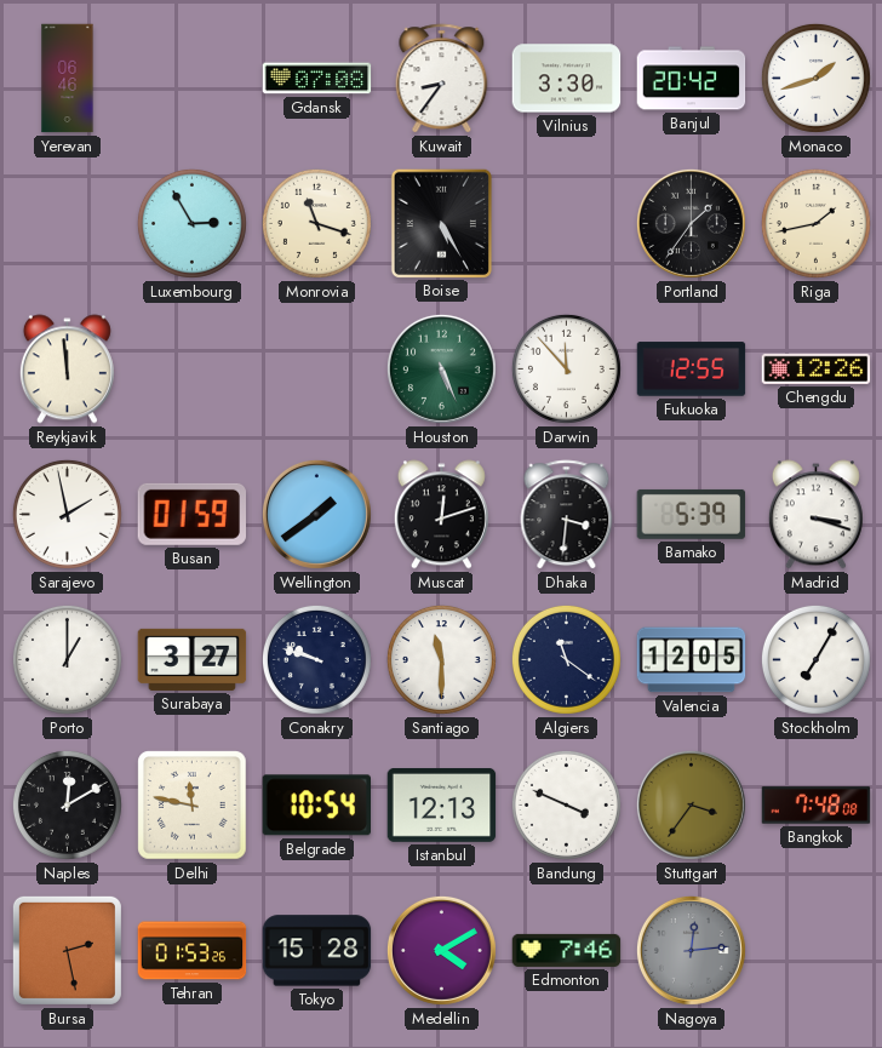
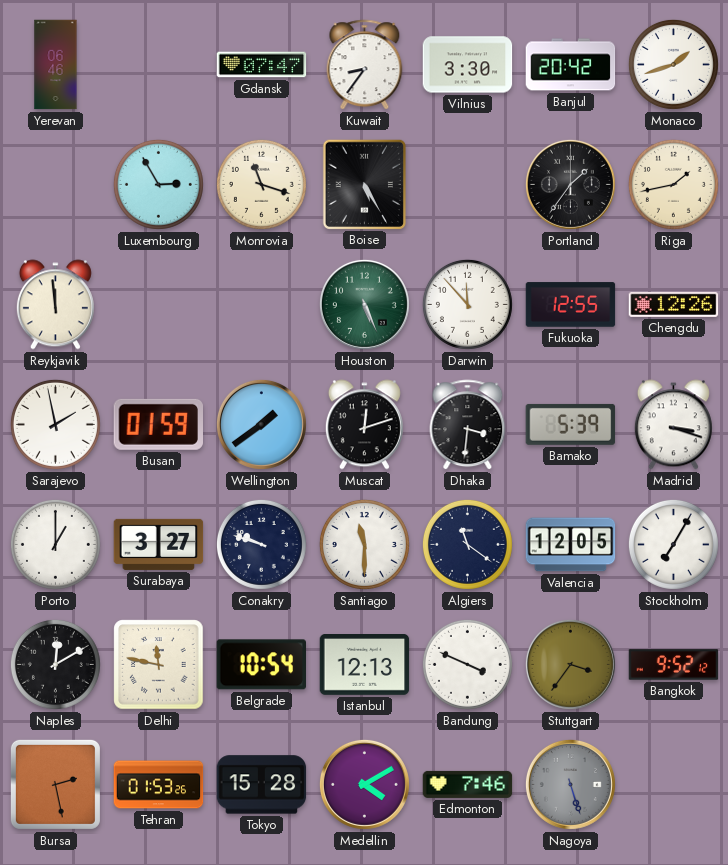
Gdansk: 07:08 -> 07:47 (262, 65)
Bangkok: 7:48 -> 9:52 (674, 665)
Nagoya: 12:14 -> 5:27 (570, 784)
